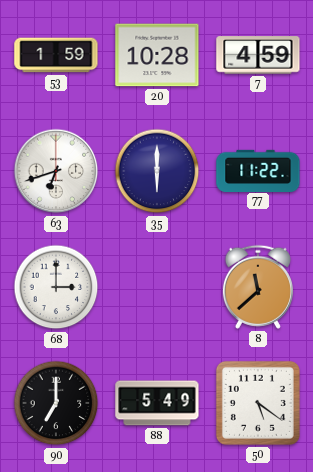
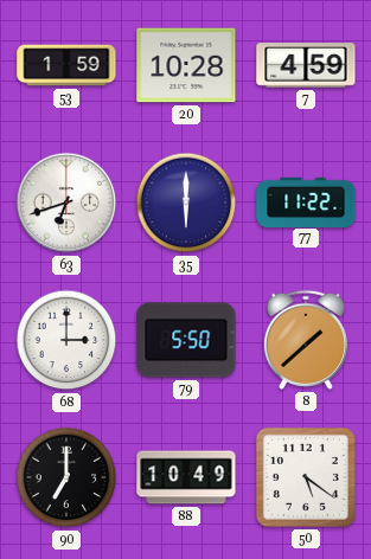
79: none -> 5:50 (186, 340)
8: 11:38 -> 1:38 (306, 340)
88: 5:49 -> 10:49 (186, 477)
